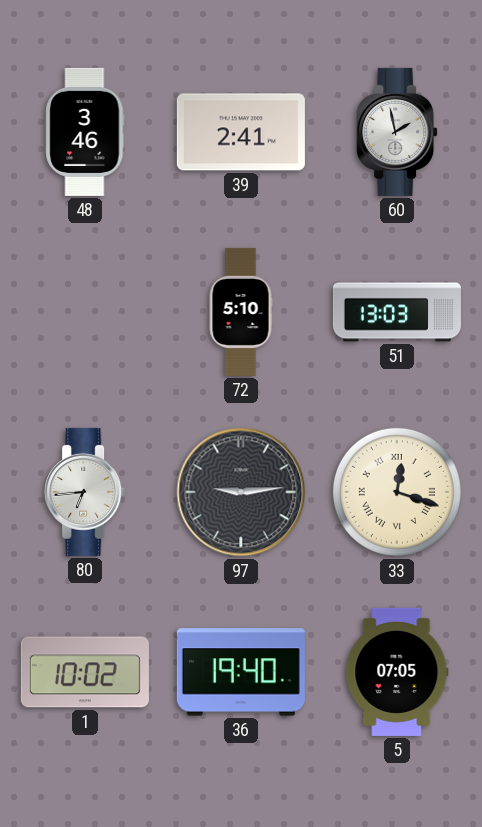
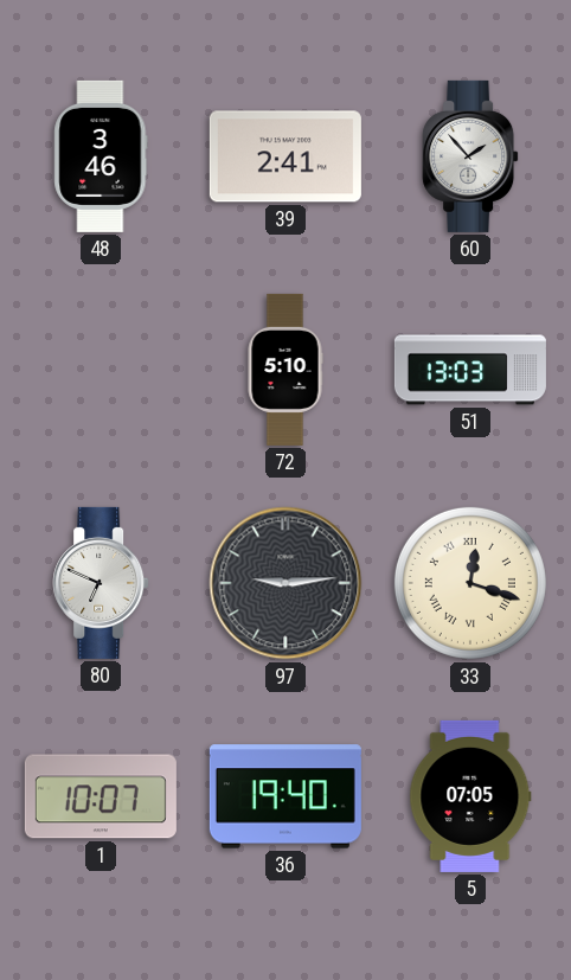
60: 1:58 -> 1:53 (470, 156)
80: 6:44 -> 6:49 (101, 583)
1: 10:02 -> 10:07 (101, 796)
